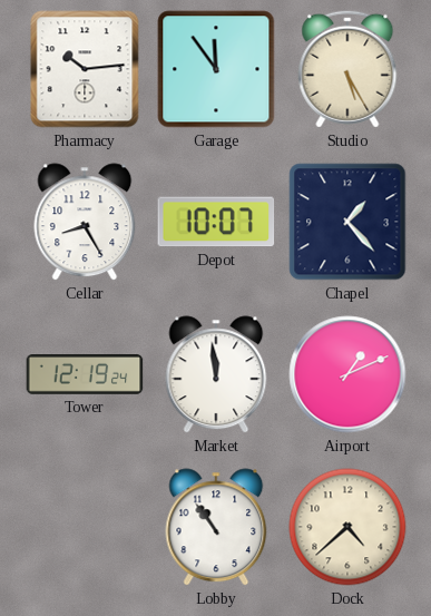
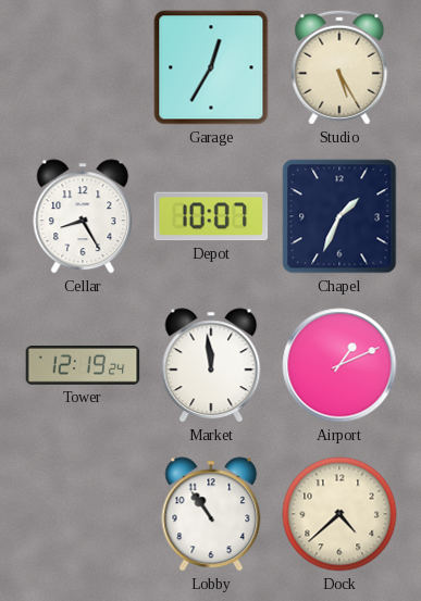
Pharmacy: 10:14 -> none (85, 69)
Garage: 11:54 -> 12:35 (211, 67)
Chapel: 1:23 -> 1:34 (339, 216)
